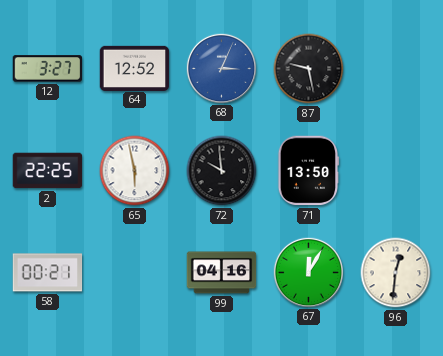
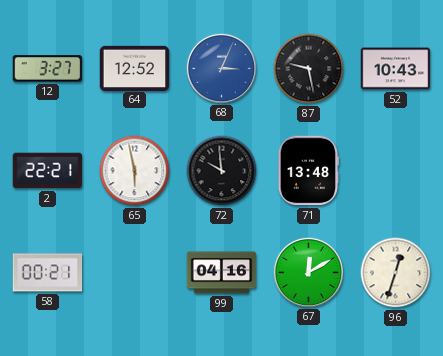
52: none -> 10:43 (396, 69)
2: 22:25 -> 22:21 (48, 171)
71: 13:50 -> 13:48 (308, 171)
67: 12:05 -> 12:10 (308, 272)
96: 12:31 -> 12:33 (396, 273)
